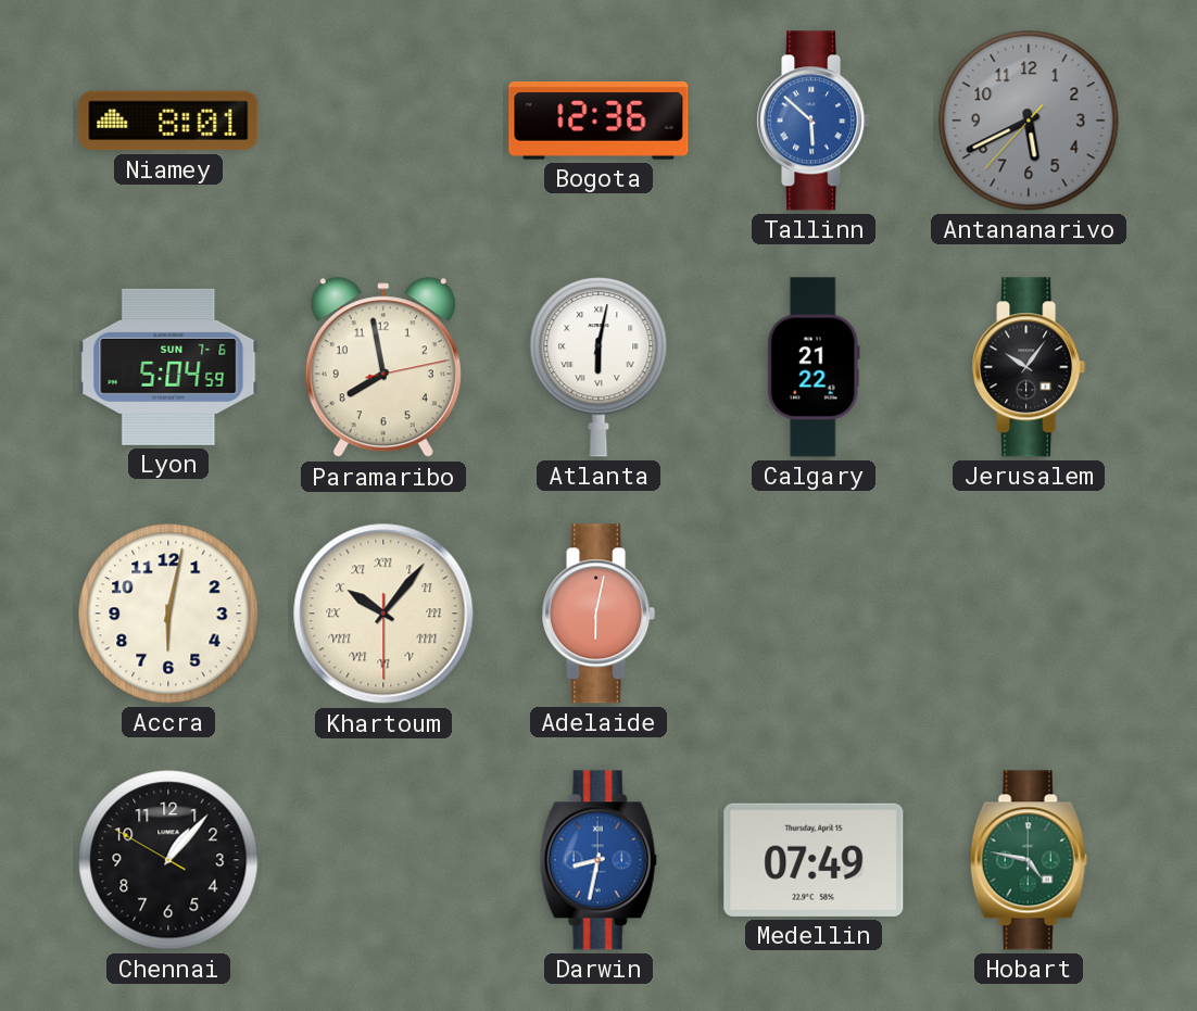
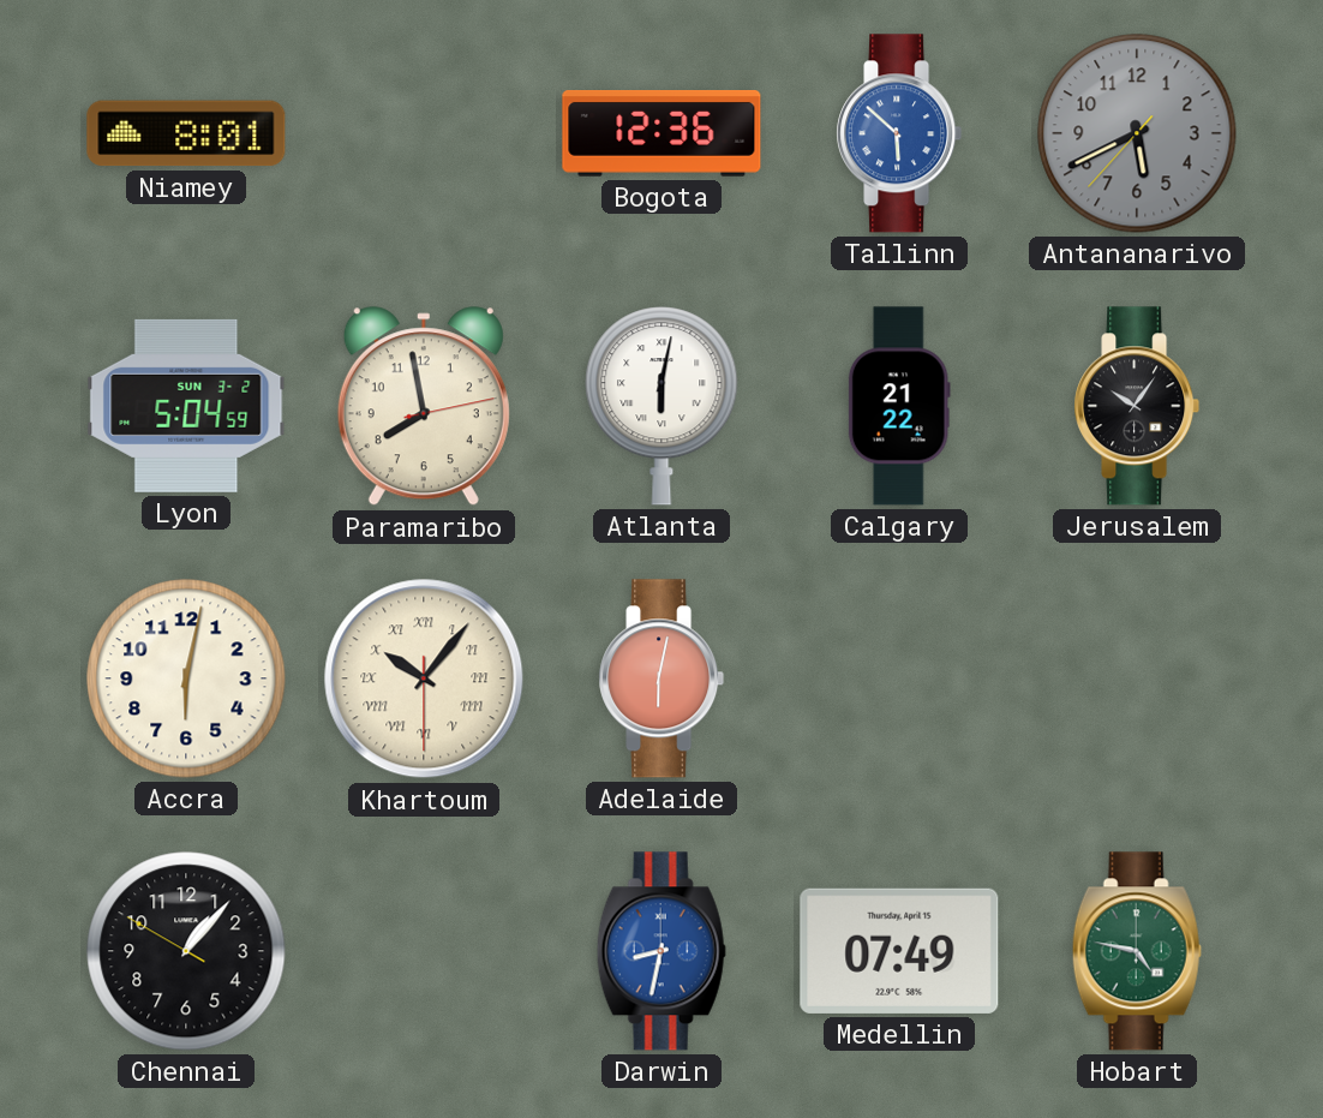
Lyon date: SUN 7-6 -> SUN 3-2 (186, 406)
